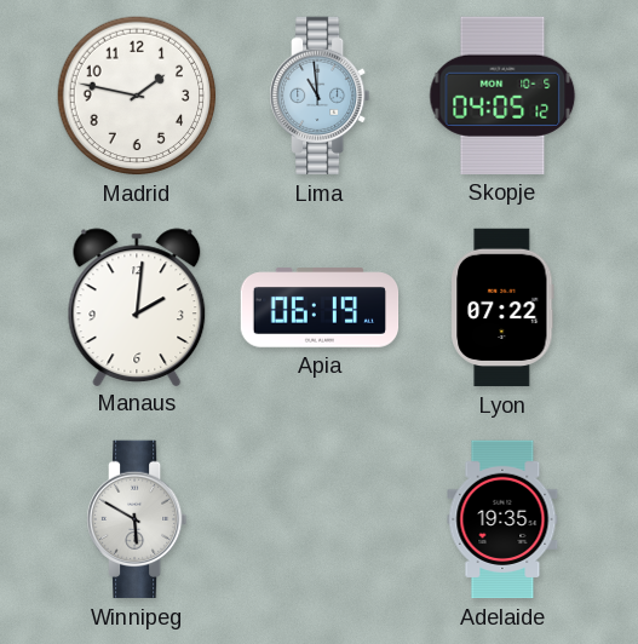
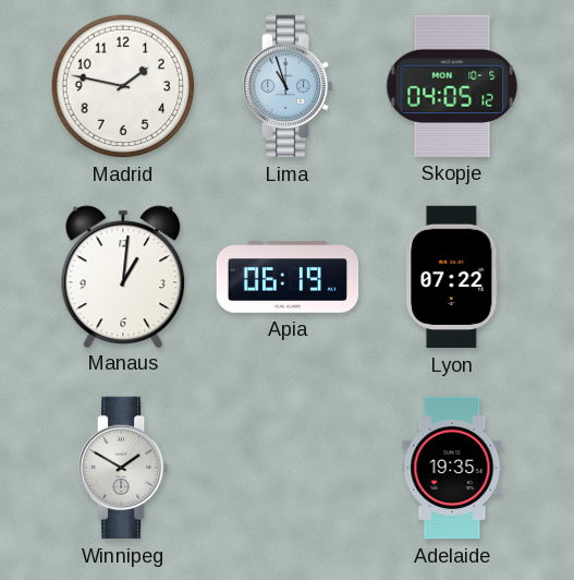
Lima: 10:59 -> 10:57 (289, 86)
Manaus: 2:01 -> 1:01 (123, 276)
Winnipeg: 5:50 -> 1:50 (124, 468)
